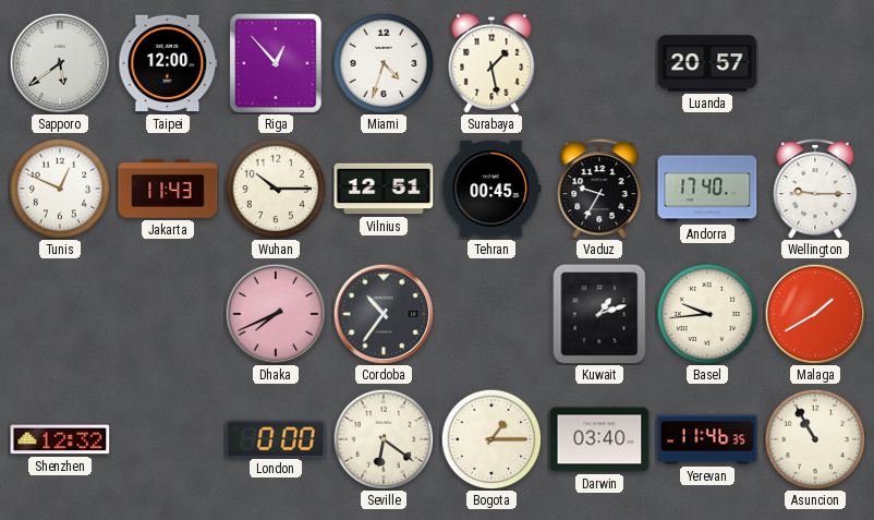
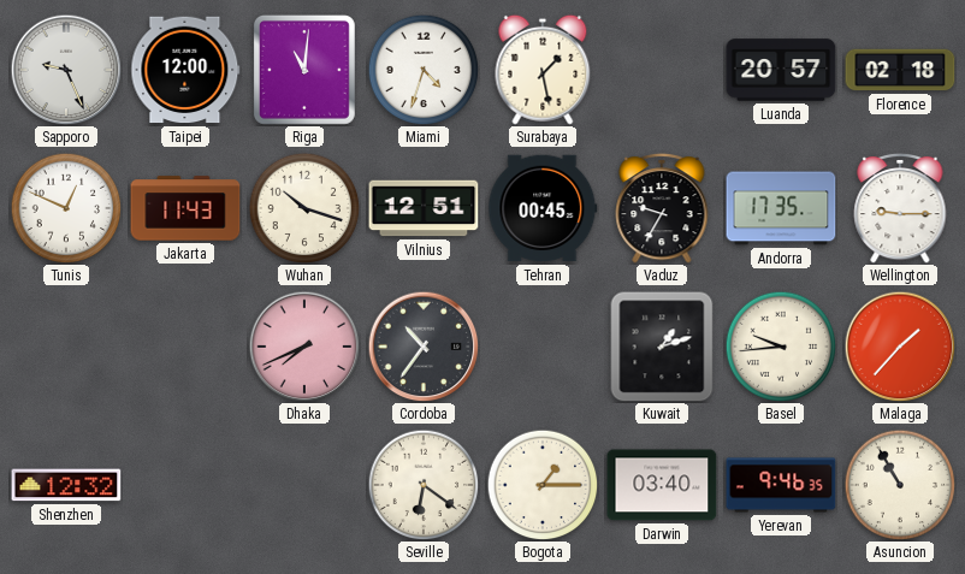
Sapporo: 5:39 -> 9:26 (66, 70)
Riga: 12:53 -> 11:01 (304, 70)
Florence: none -> 02:18 (900, 70)
Wuhan: 10:15 -> 10:18 (304, 208)
Andorra: 17:40 -> 17:35 (781, 208)
Malaga: 1:40 -> 1:37 (900, 347)
London: 0:00 -> none (276, 438)
Yerevan: 11:46 -> 9:46 (781, 485)
